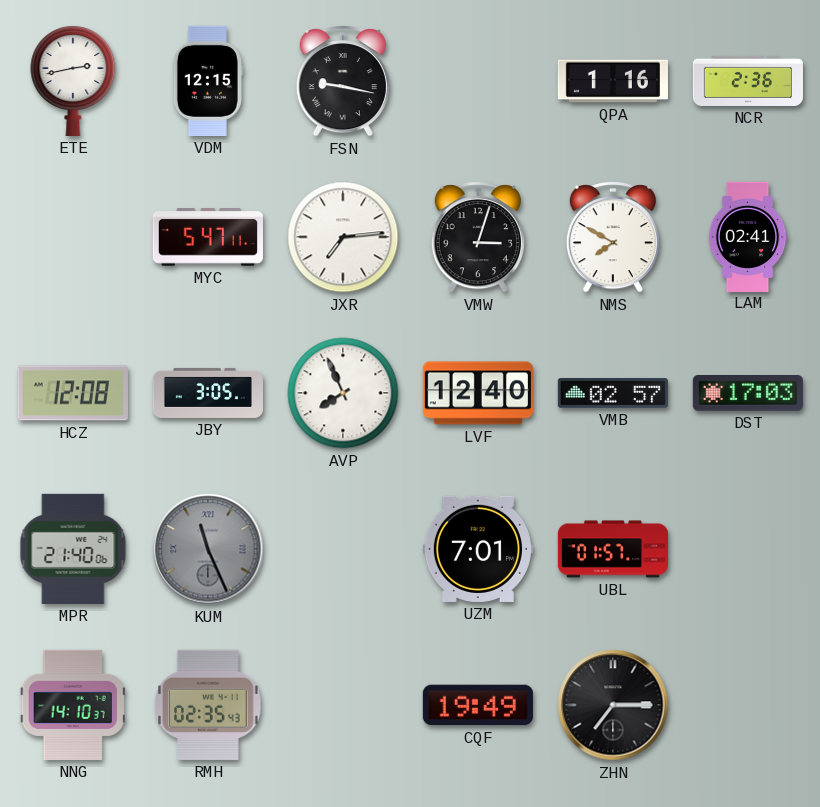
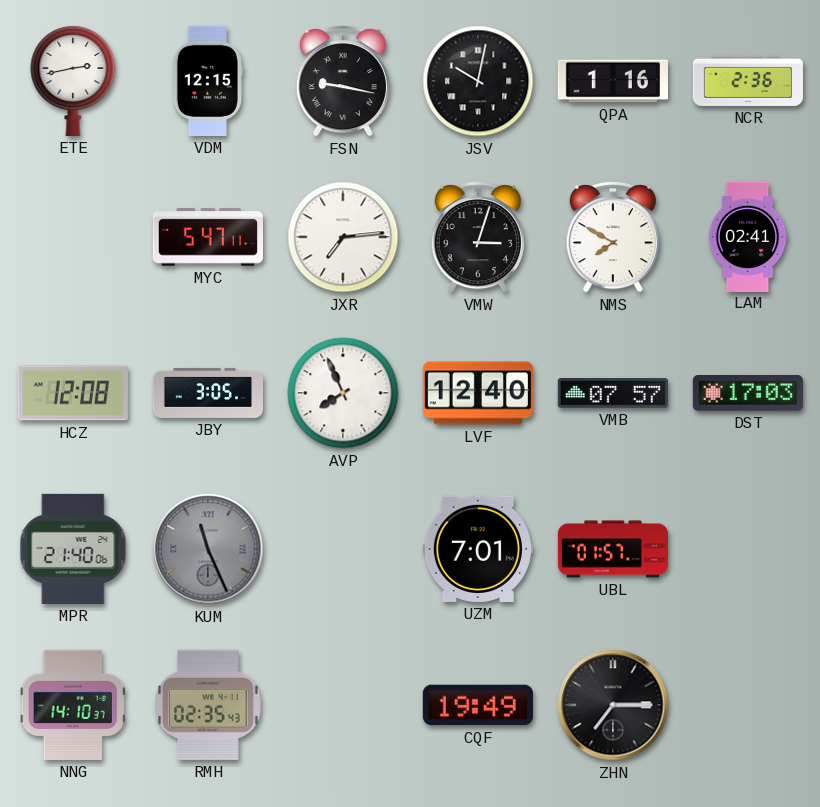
JSV: none -> 10:02 (478, 81)
VMB: 02:57 -> 07:57 (613, 393)
